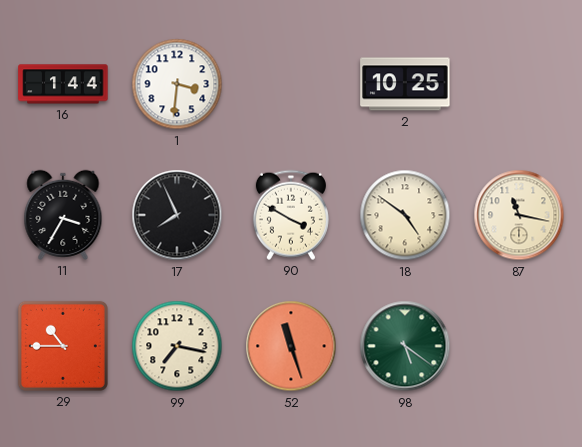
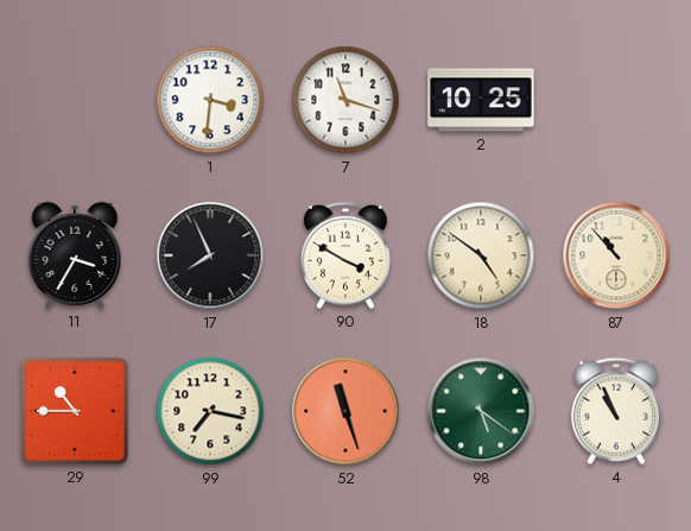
16: 1:44 -> none (63, 84)
7: none -> 11:18 (345, 100)
87: 11:17 -> 10:53 (616, 255)
4: none -> 10:56 (616, 411)
